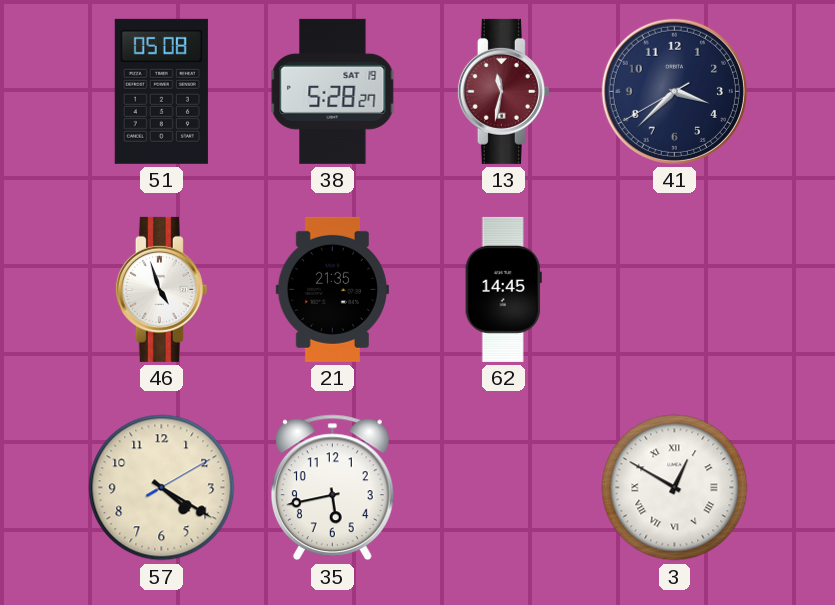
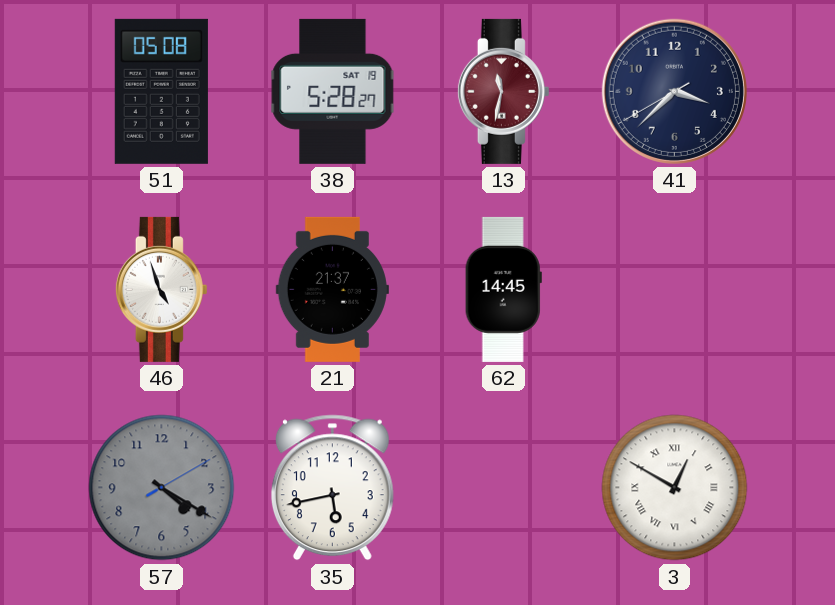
21: 21:35 -> 21:37 (332, 289)
57 dial: cream -> grey (162, 488)
